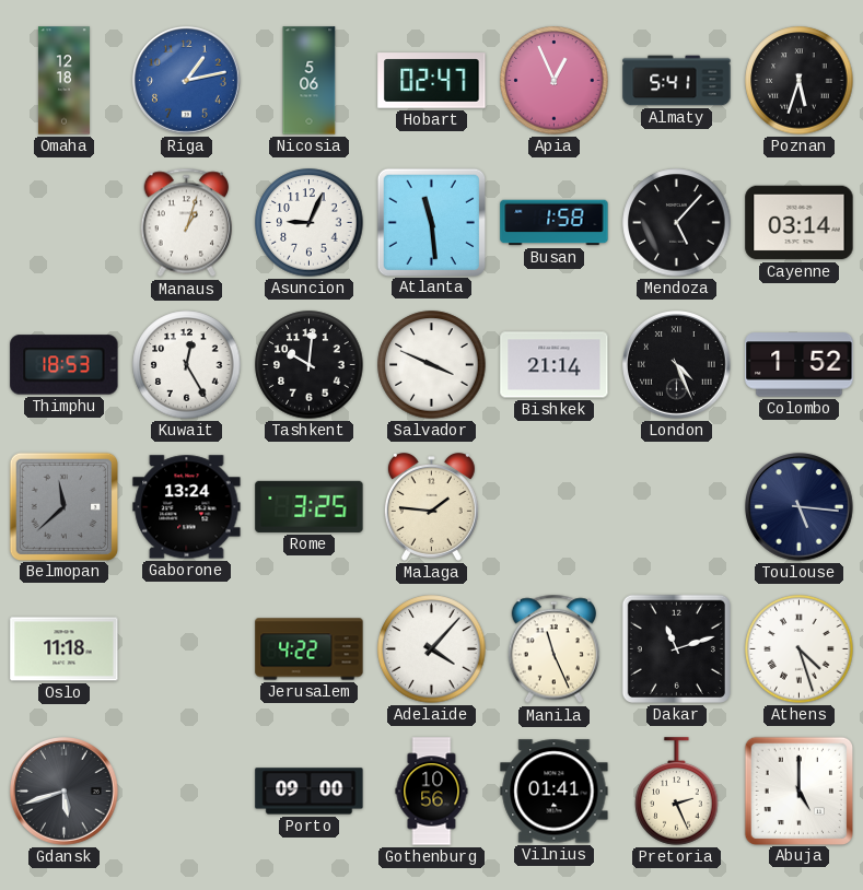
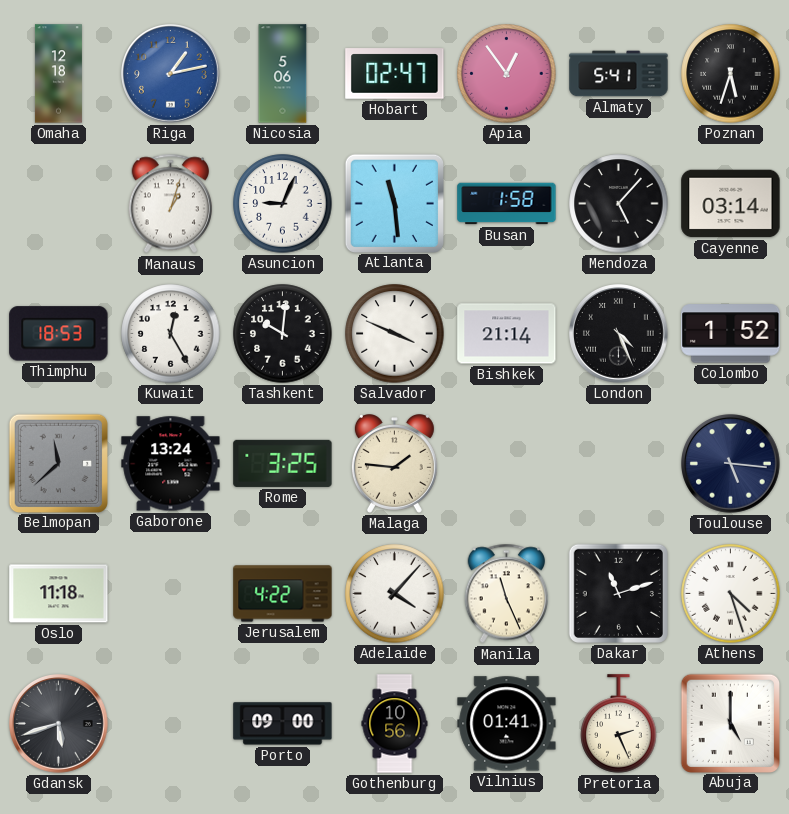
Apia: 12:56 -> 12:54 (507, 74)
